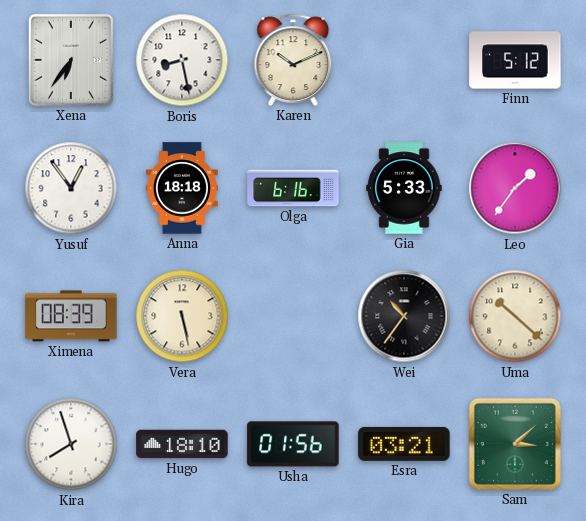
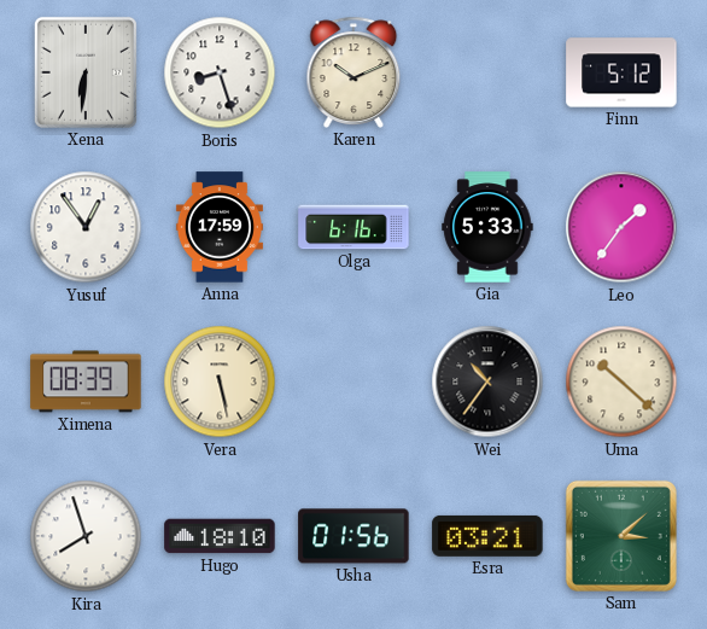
Xena: 6:36 -> 6:31 (86, 72)
Boris: 8:28 -> 8:27 (220, 72)
Anna: 18:18 -> 17:59 (220, 227)
